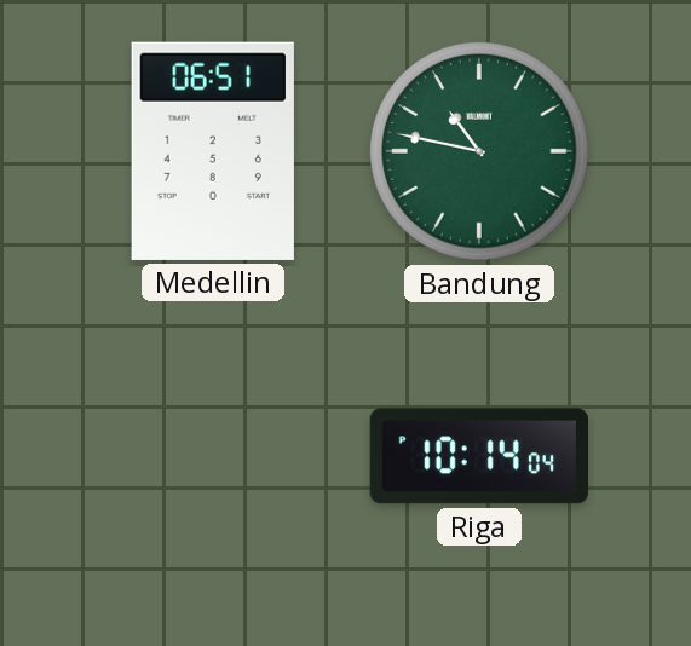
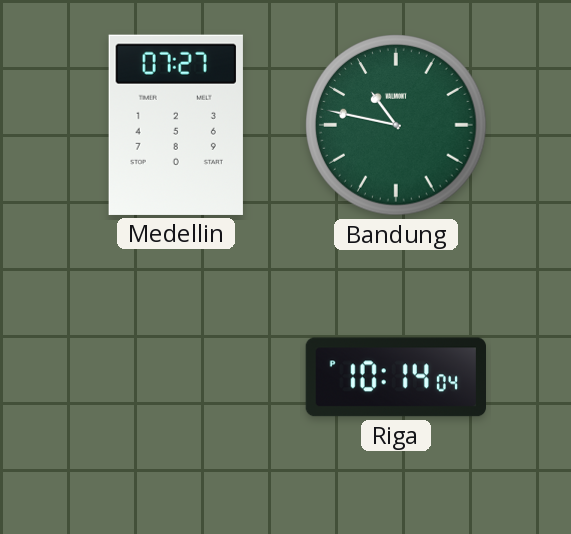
Medellin: 06:51 -> 07:27 (176, 125)
